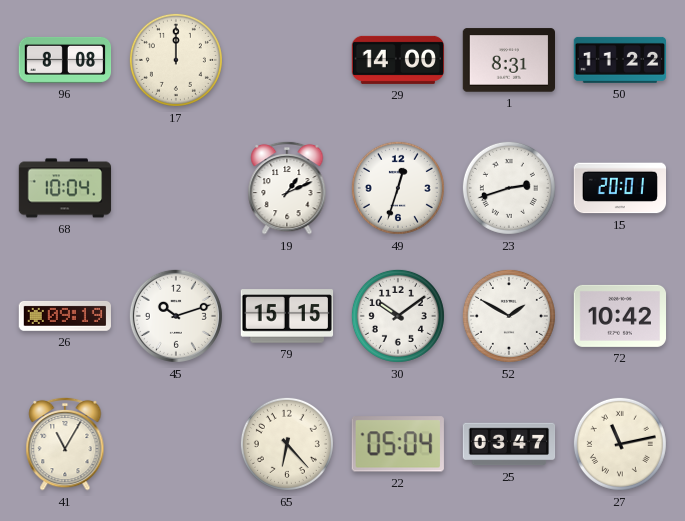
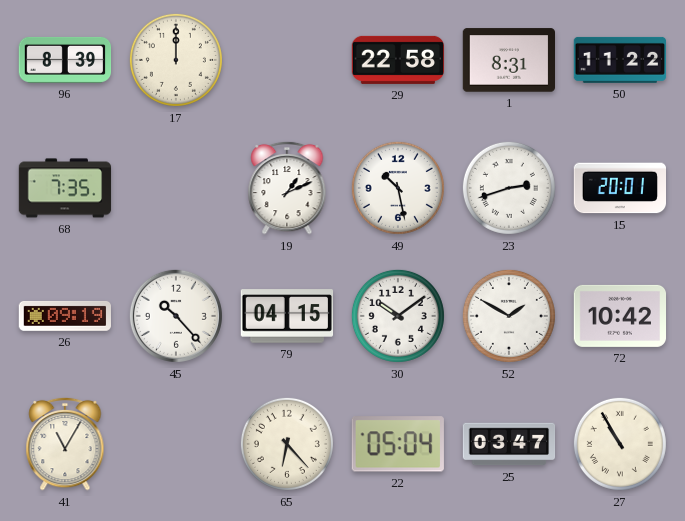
96: 8:08 -> 8:39 (65, 60)
29: 14:00 -> 22:58 (398, 60)
68: 10:04 -> 7:35 (65, 188)
49: 12:33 -> 10:28 (398, 188)
45: 10:12 -> 10:23 (176, 316)
79: 15:15 -> 04:15 (287, 316)
27: 11:13 -> 10:55 (620, 444)
